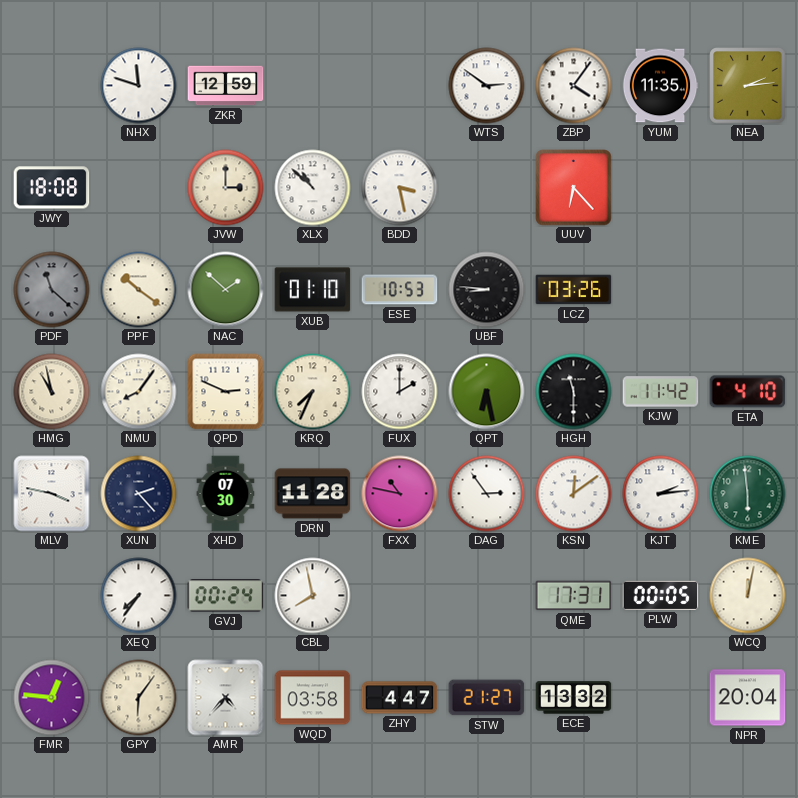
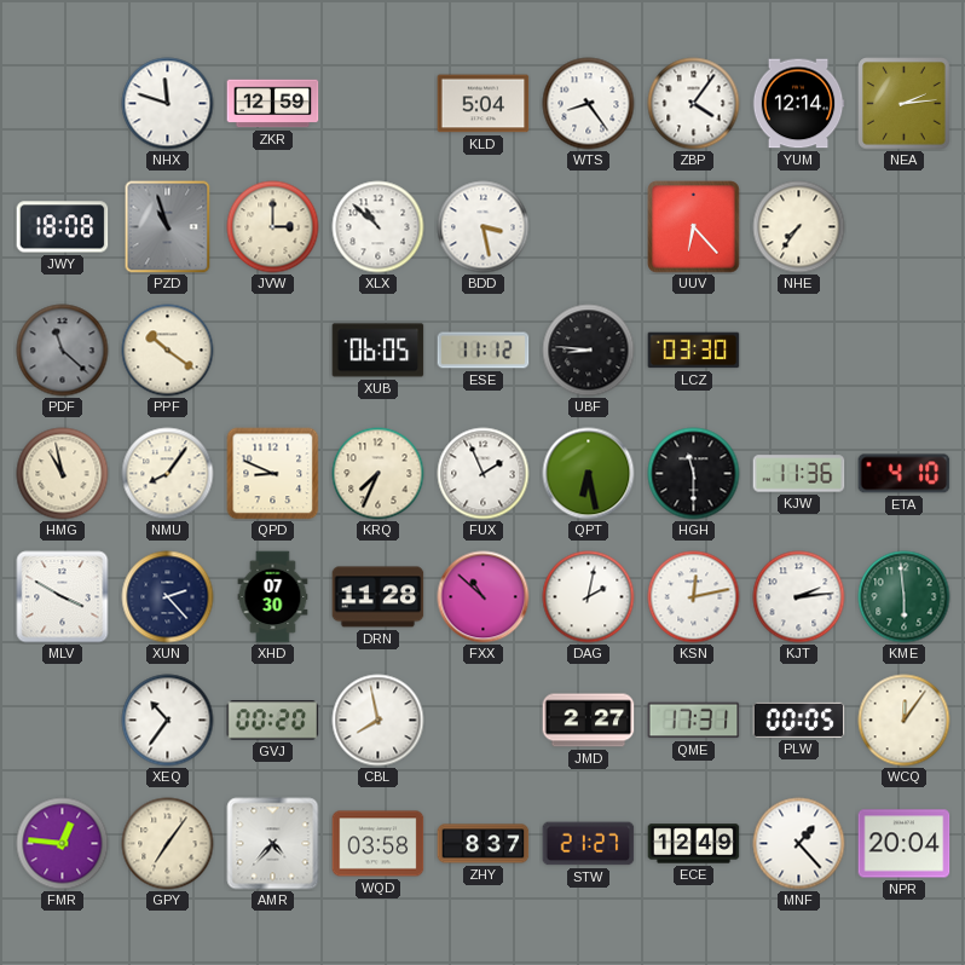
KLD: none -> 5:04 (484, 104)
WTS: 2:51 -> 8:24 (589, 104)
YUM: 11:35 -> 12:14 (798, 104)
PZD: none -> 10:57 (168, 227)
NHE: none -> 7:36 (799, 227)
NAC: 1:52 -> none (226, 290)
XUB: 01:10 -> 06:05 (379, 351)
ESE: 10:53 -> 11:12 (484, 351)
LCZ: 03:26 -> 03:30 (694, 351)
QPD: 2:49 -> 8:49 (273, 474)
FUX: 2:00 -> 1:56 (484, 474)
KJW: 11:42 -> 11:36 (799, 474)
MLV: 3:47 -> 3:50 (63, 597)
FXX: 10:47 -> 10:52 (484, 597)
DAG: 2:54 -> 2:02 (589, 597)
KSN: 12:09 -> 12:13 (694, 597)
XEQ: 7:36 -> 10:36 (168, 721)
GVJ: 00:24 -> 00:20 (273, 721)
JMD: none -> 2:27 (589, 721)
WCQ: 12:02 -> 12:06 (905, 721)
GPY: 6:06 -> 7:06 (168, 844)
ZHY: 4:47 -> 8:37 (484, 844)
ECE: 13:32 -> 12:49 (694, 844)
MNF: none -> 1:23 (799, 844)
